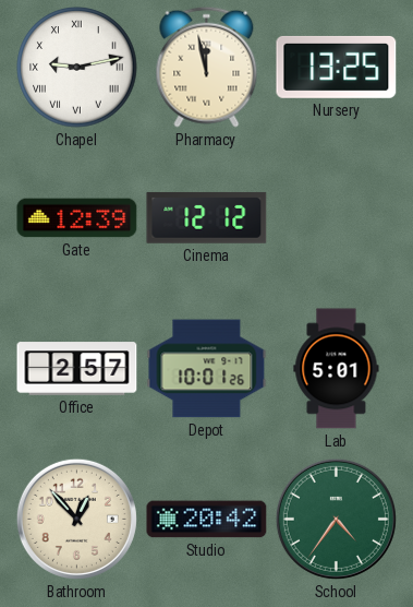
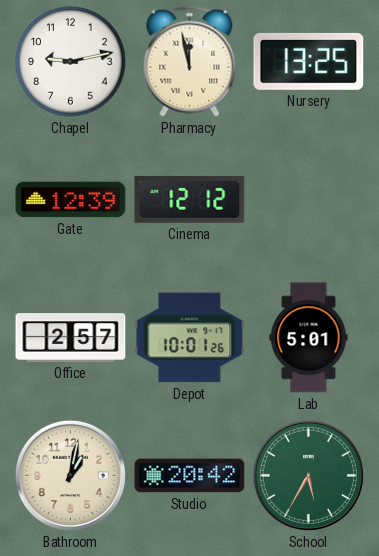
Chapel numerals: Roman -> Arabic (71, 62)
Bathroom: 12:53 -> 1:02 (70, 475)
School: 4:36 -> 5:35 (308, 475)
